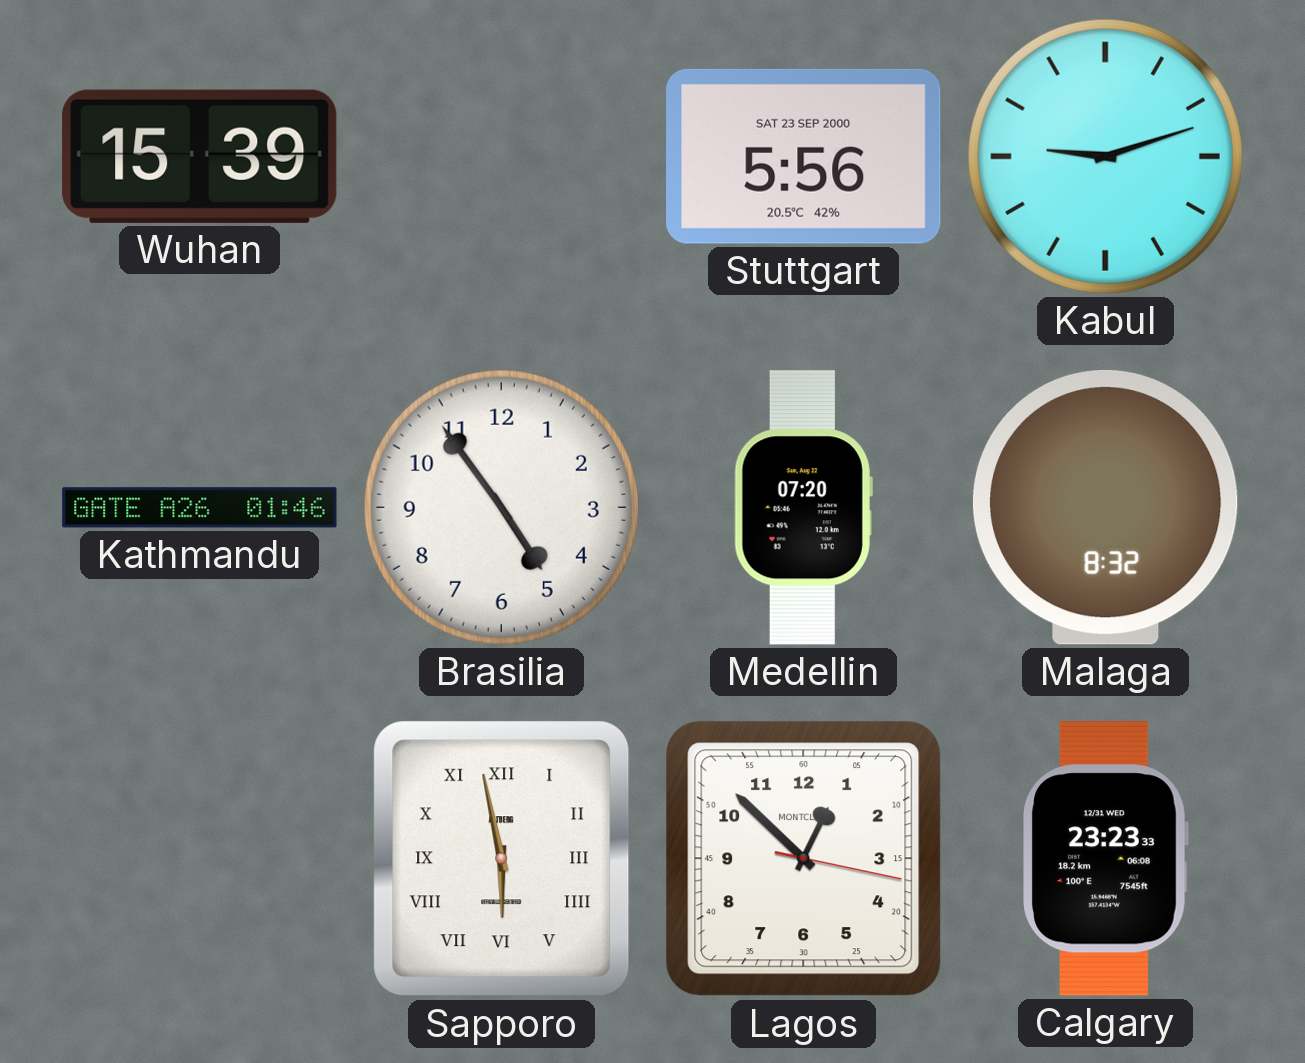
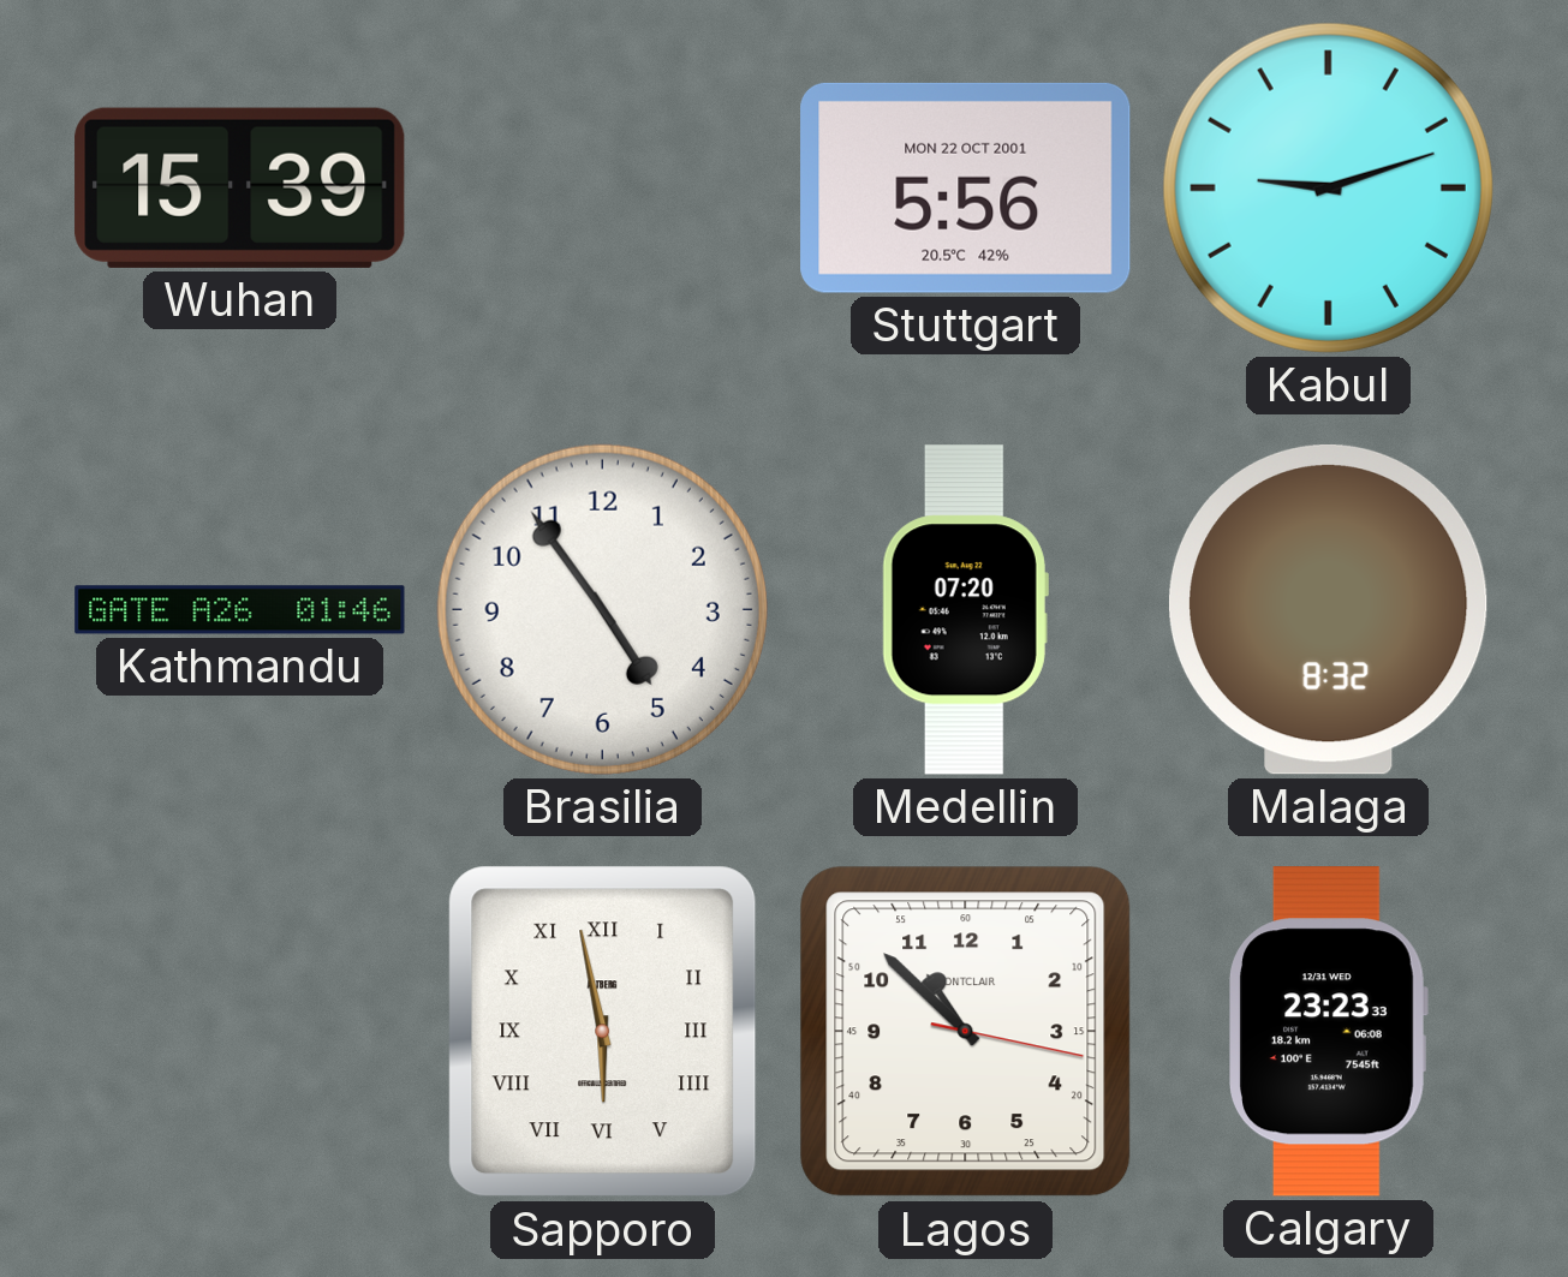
Stuttgart date: SAT 23 SEP 2000 -> MON 22 OCT 2001 (966, 187)
Lagos: 12:52 -> 10:52 (966, 1032)
